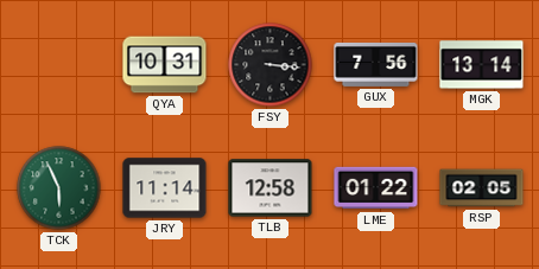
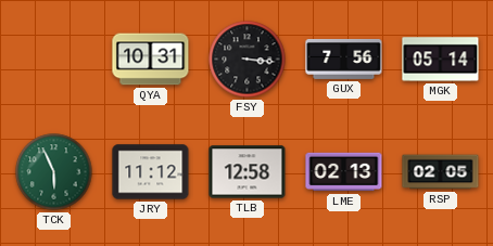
MGK: 13:14 -> 05:14 (441, 60)
JRY: 11:14 -> 11:12 (151, 172)
LME: 01:22 -> 02:13 (344, 172)
